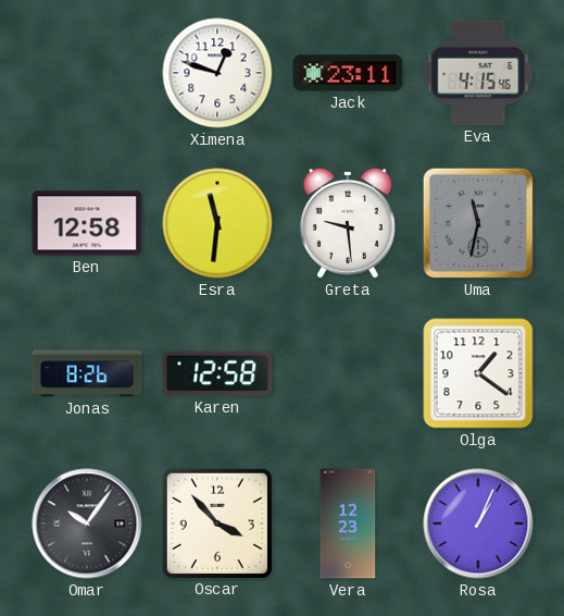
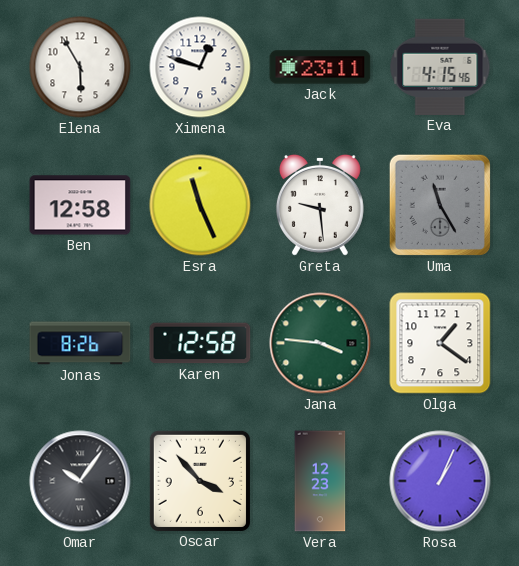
Elena: none -> 5:55 (80, 67)
Esra: 11:31 -> 11:26 (200, 205)
Uma: 11:32 -> 11:25 (440, 205)
Jana: none -> 3:46 (320, 343)
